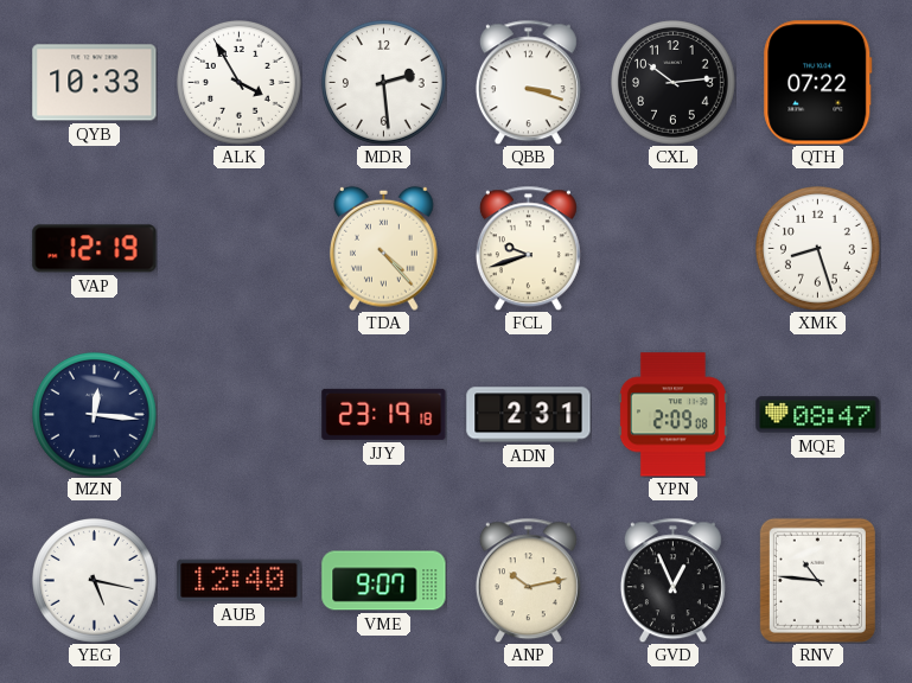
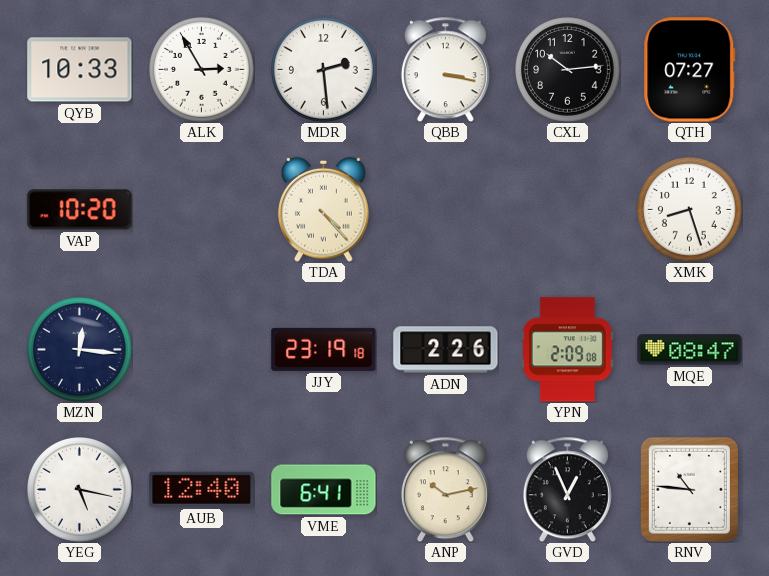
ALK: 3:55 -> 2:55 (202, 70)
QBB: 3:18 -> 3:17 (445, 69)
QTH: 07:22 -> 07:27 (690, 70)
VAP: 12:19 -> 10:20 (80, 210)
FCL: 9:42 -> none (528, 248)
ADN: 2:31 -> 2:26 (446, 350)
VME: 9:07 -> 6:41 (324, 490)
